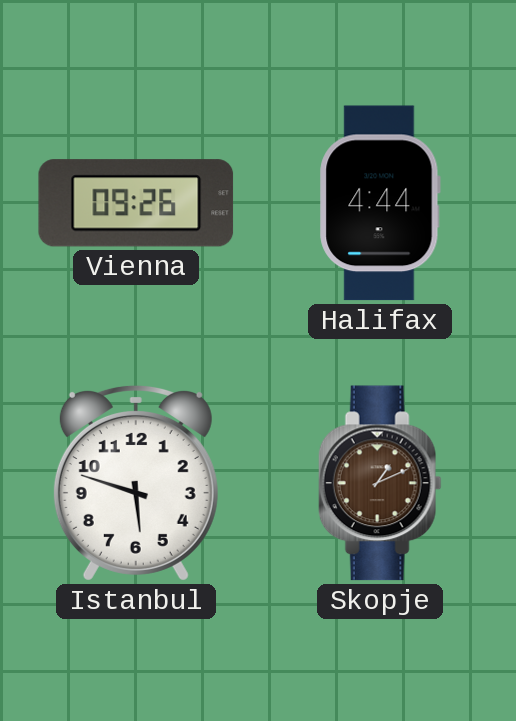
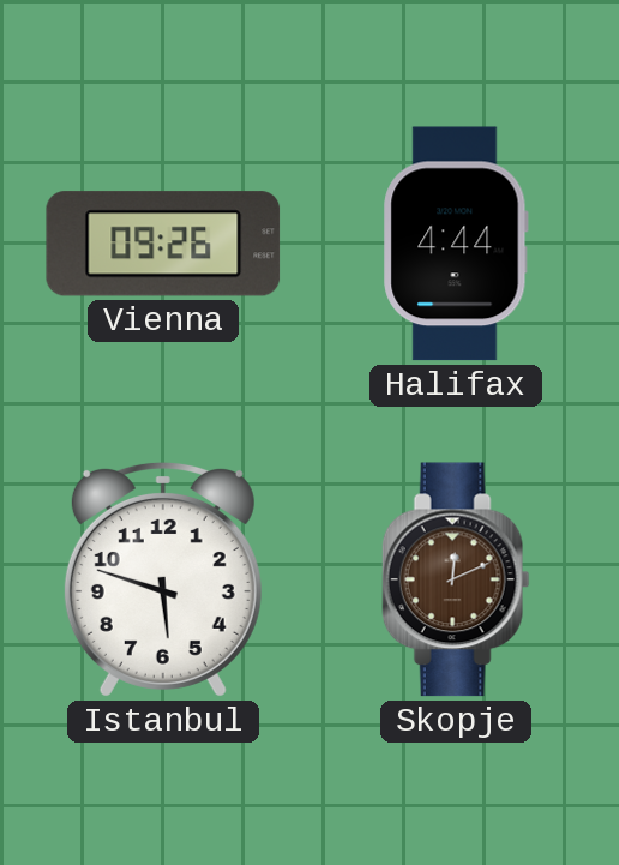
Skopje: 1:11 -> 12:11 (456, 579)
